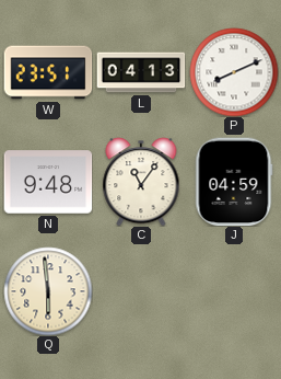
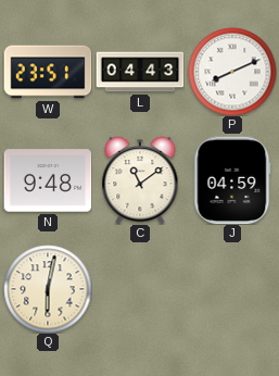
L: 04:13 -> 04:43 (140, 72)
C: 11:06 -> 11:09 (140, 180)
Q: 5:59 -> 6:02 (48, 289)
